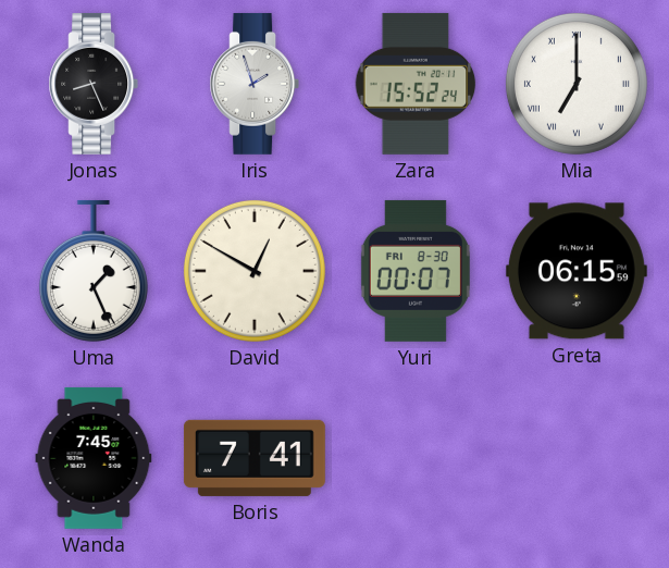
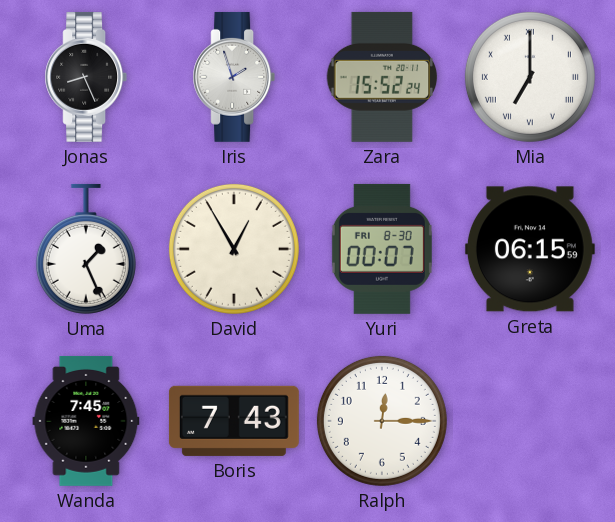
David: 12:50 -> 12:55 (234, 249)
Boris: 7:41 -> 7:43 (234, 421)
Ralph: none -> 12:15 (382, 421)
